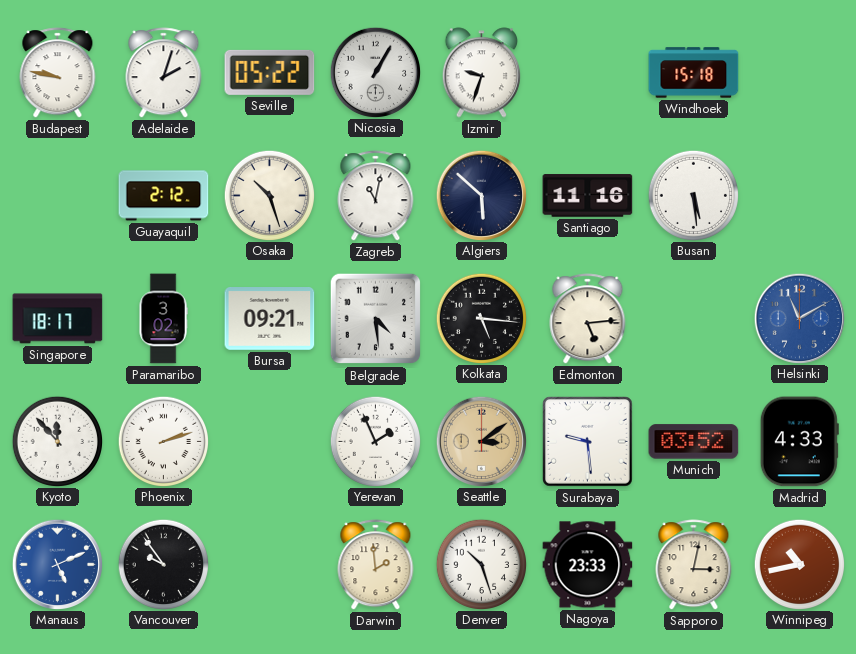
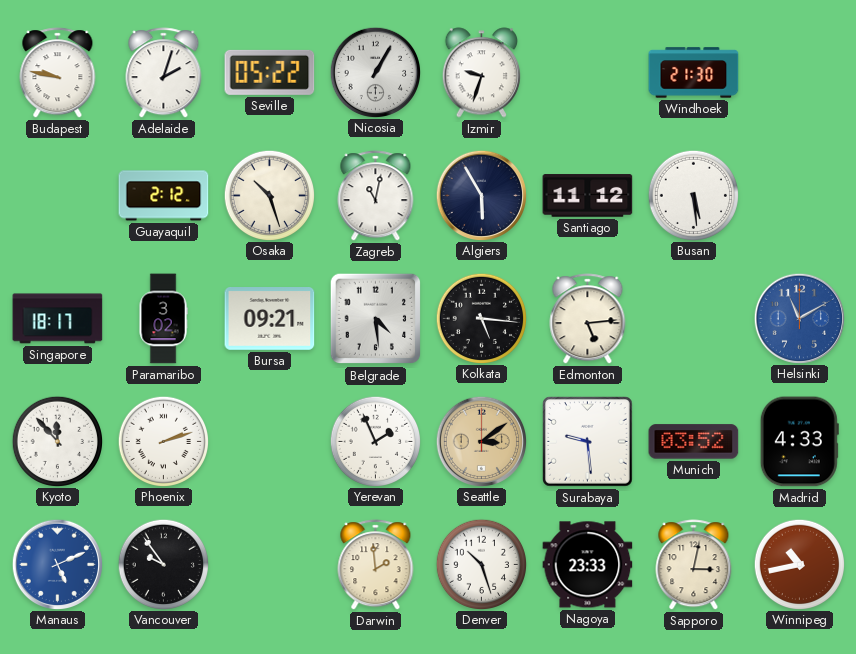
Windhoek: 15:18 -> 21:30 (694, 73)
Algiers: 5:52 -> 5:55 (481, 195)
Santiago: 11:16 -> 11:12 (588, 196)
